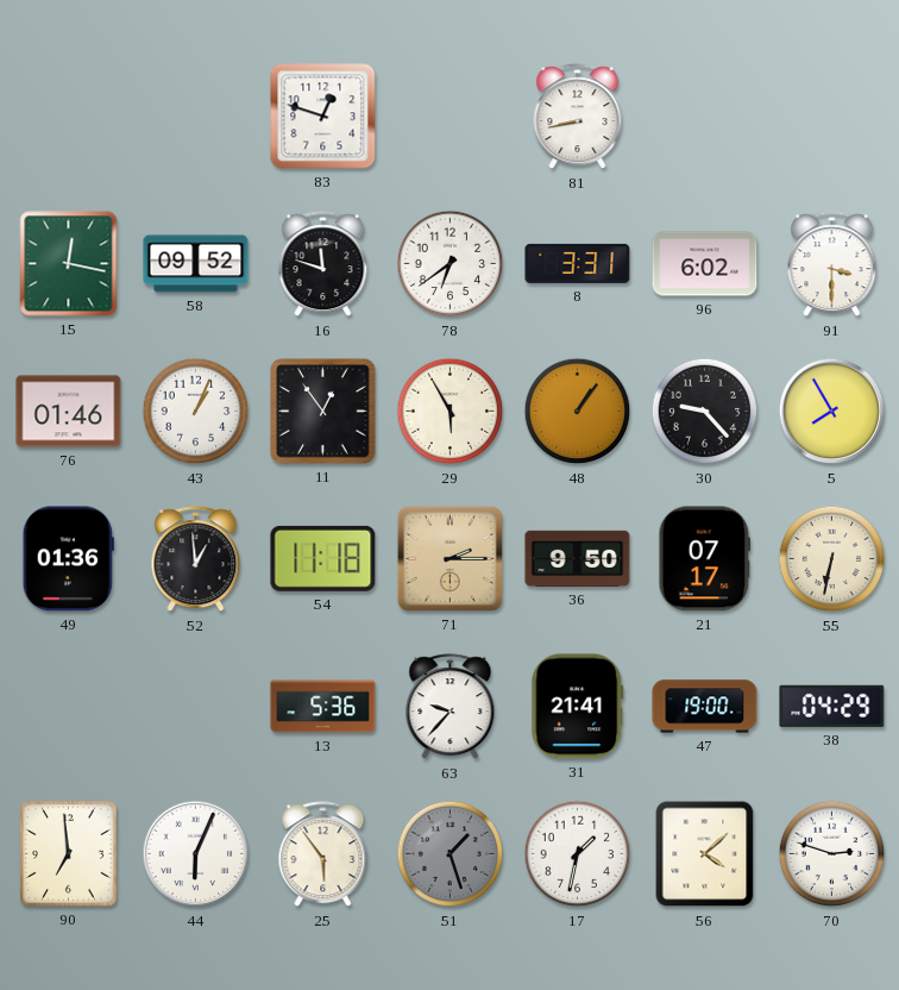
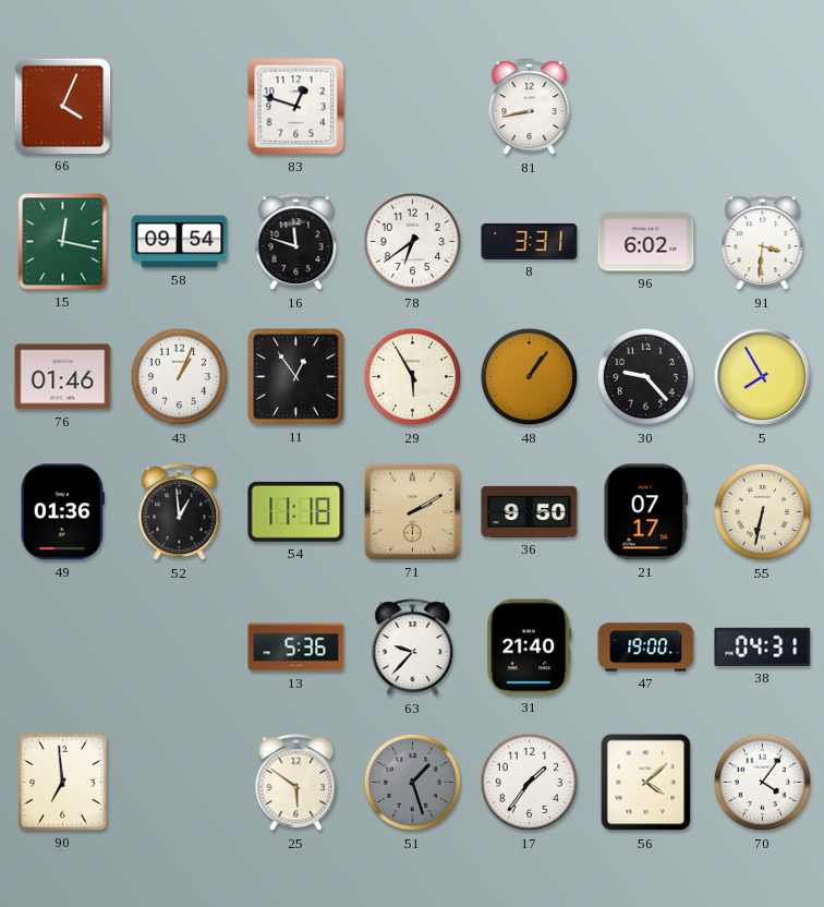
66: none -> 4:04 (62, 106)
58: 09:52 -> 09:54 (180, 242)
91: 3:30 -> 3:31 (763, 242)
71: 2:15 -> 2:10 (412, 511)
31: 21:41 -> 21:40 (530, 648)
38: 04:29 -> 04:31 (763, 646)
44: 6:04 -> none (196, 854)
25: 5:54 -> 5:51 (296, 783)
17: 1:32 -> 1:36 (530, 783)
70: 2:48 -> 4:06 (763, 783)
